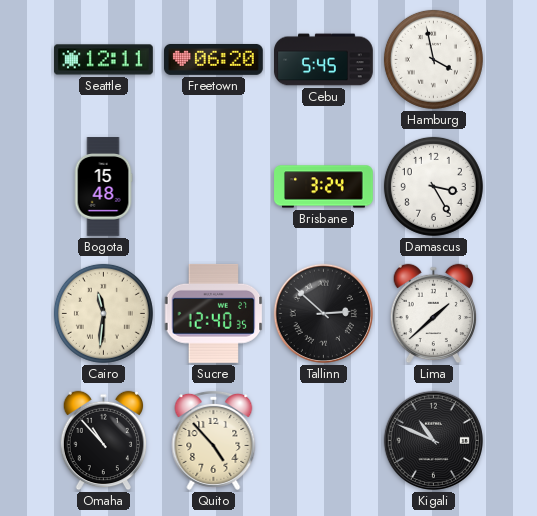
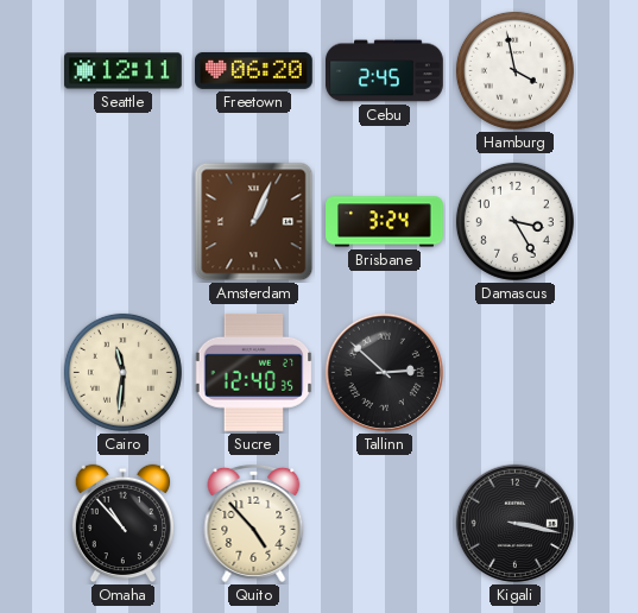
Cebu: 5:45 -> 2:45 (385, 71)
Bogota: 15:48 -> none (103, 187)
Amsterdam: none -> 1:04 (254, 222)
Lima: 1:38 -> none (433, 314)
Kigali: 10:49 -> 3:17 (514, 523)
